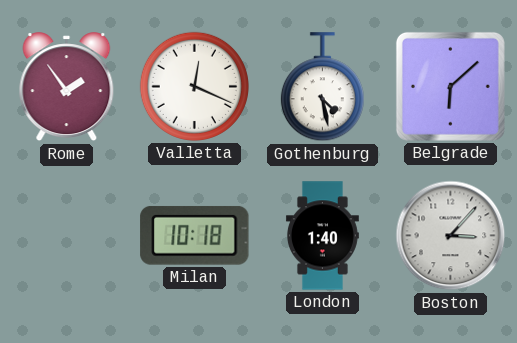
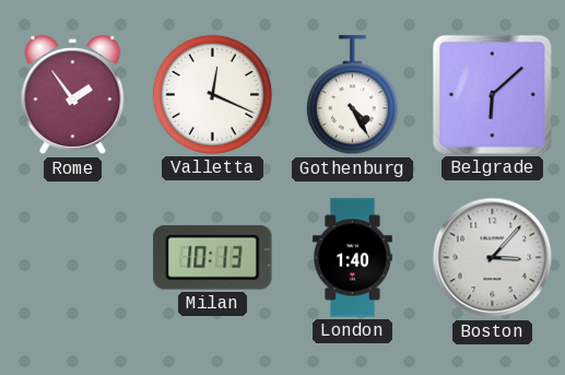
Gothenburg: 4:28 -> 4:25 (352, 95)
Milan: 10:18 -> 10:13 (213, 257)
